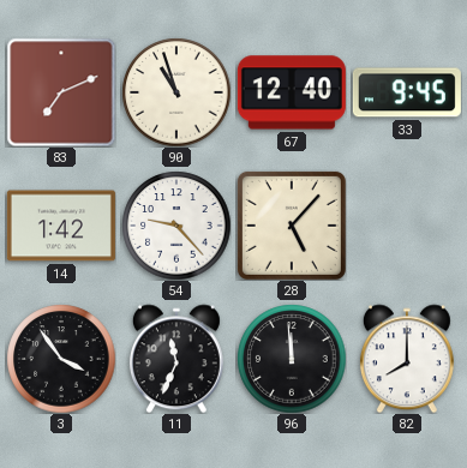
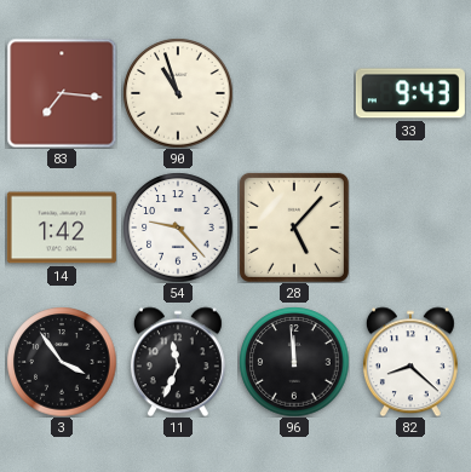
83: 7:11 -> 7:16 (62, 93)
67: 12:40 -> none (292, 92)
33: 9:45 -> 9:43 (410, 93)
82: 8:00 -> 8:22 (410, 362)
